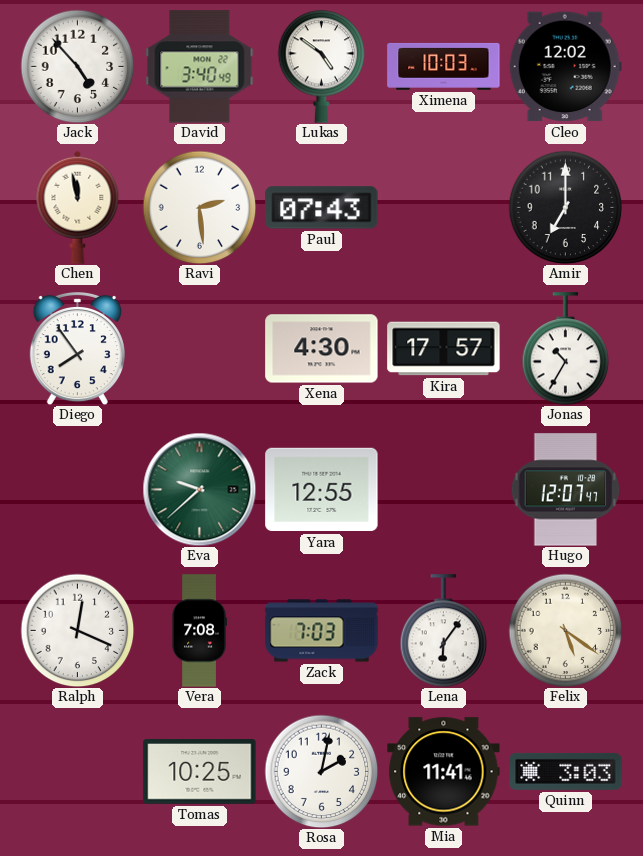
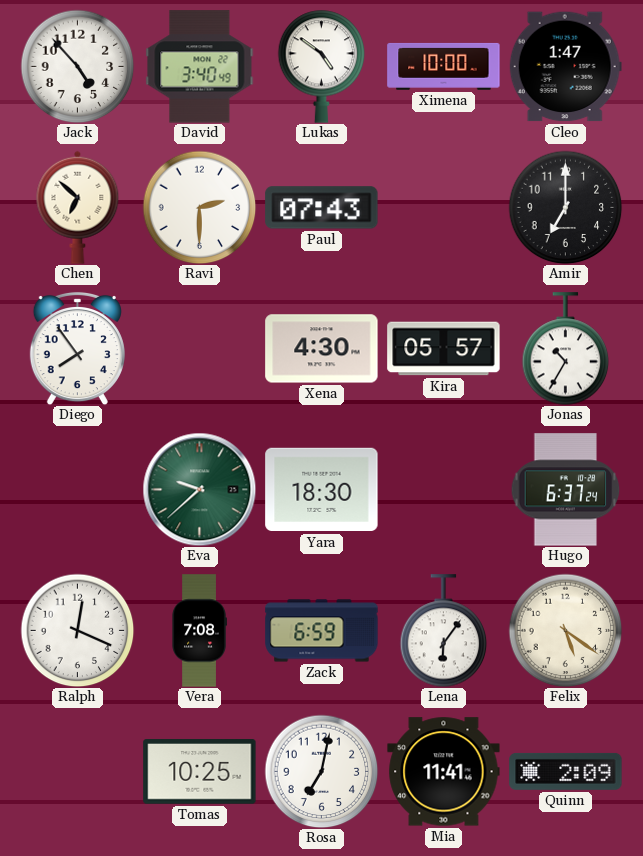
Ximena: 10:03 -> 10:00 (444, 66)
Cleo: 12:02 -> 1:47 (565, 67)
Chen: 11:58 -> 6:52 (78, 207)
Ravi: 2:29 -> 2:30 (199, 207)
Kira: 17:57 -> 05:57 (444, 349)
Yara: 12:55 -> 18:30 (322, 490)
Hugo: 12:07 -> 6:37 (566, 490)
Zack: 7:03 -> 6:59 (322, 631)
Rosa: 2:02 -> 7:02 (321, 771)
Quinn: 3:03 -> 2:09 (566, 771)
